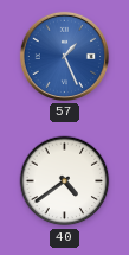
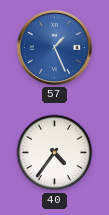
40: 4:39 -> 4:36 (55, 153)
